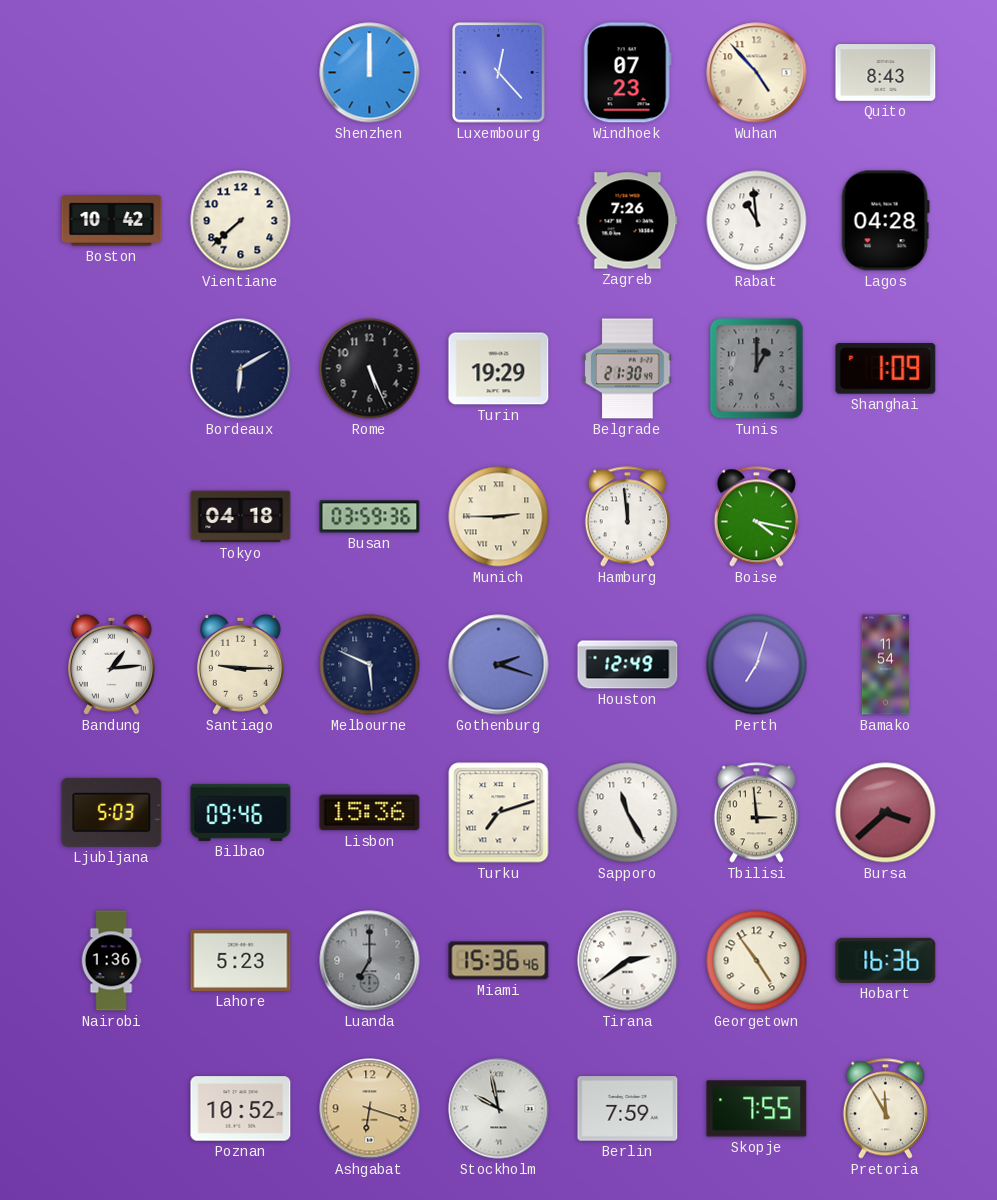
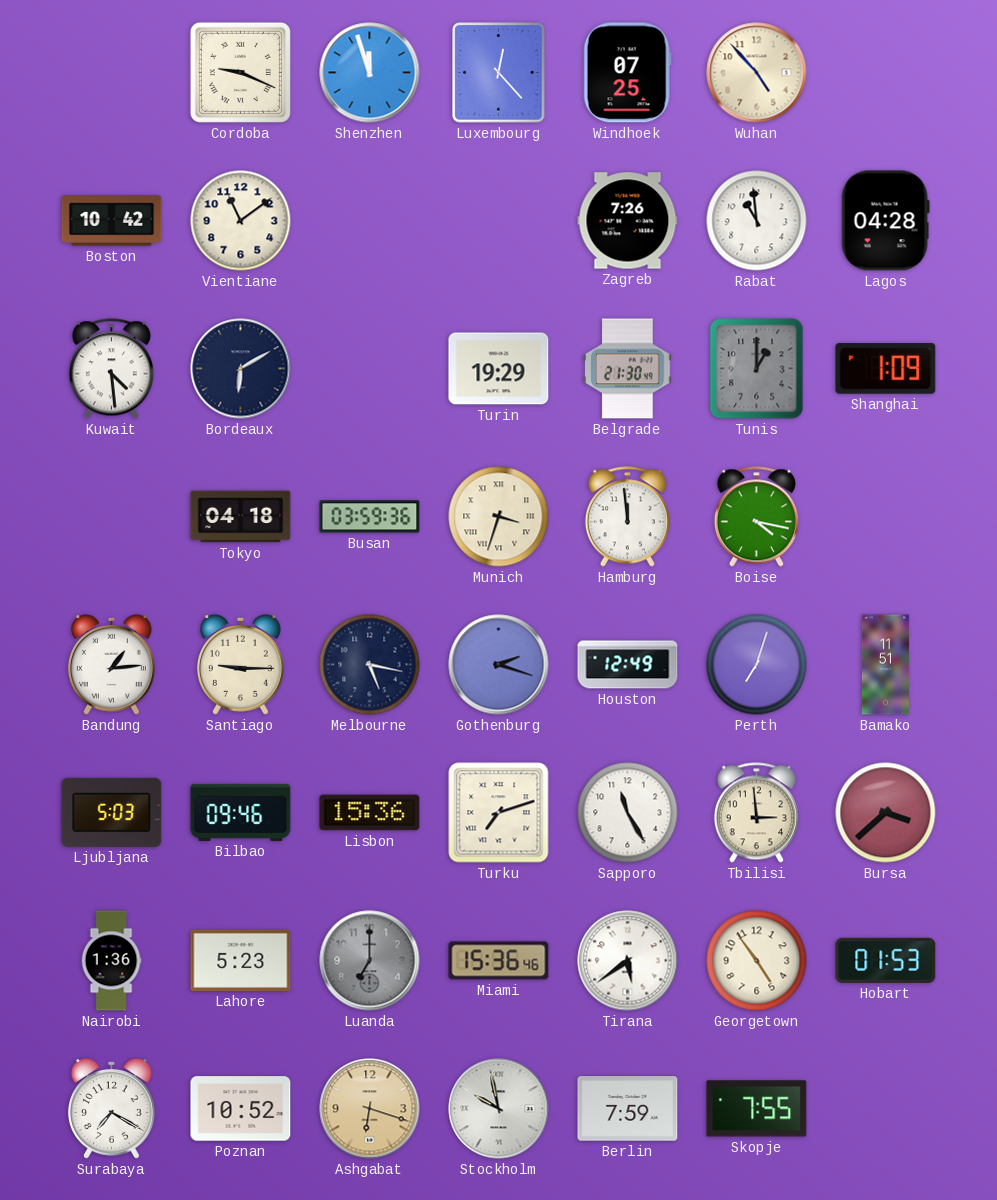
Cordoba: none -> 9:19 (240, 72)
Shenzhen: 12:00 -> 11:57 (370, 73)
Windhoek: 07:23 -> 07:25 (627, 73)
Quito: 8:43 -> none (886, 73)
Vientiane: 7:38 -> 11:09 (241, 221)
Kuwait: none -> 4:29 (111, 369)
Rome: 5:26 -> none (370, 369)
Munich: 2:45 -> 3:33 (499, 517)
Melbourne: 5:49 -> 5:17 (370, 665)
Bamako: 11:54 -> 11:51 (885, 665)
Tirana: 2:39 -> 5:39 (628, 961)
Hobart: 16:36 -> 01:53 (886, 960)
Surabaya: none -> 7:20 (111, 1109)
Pretoria: 11:55 -> none (885, 1109)
